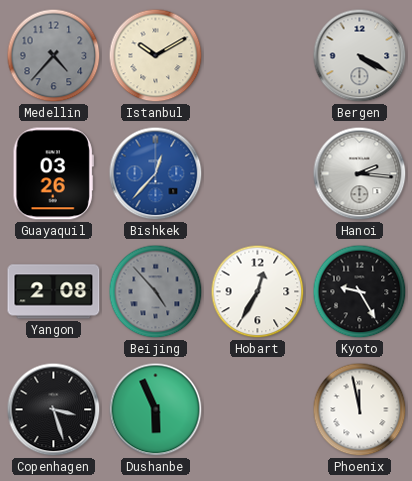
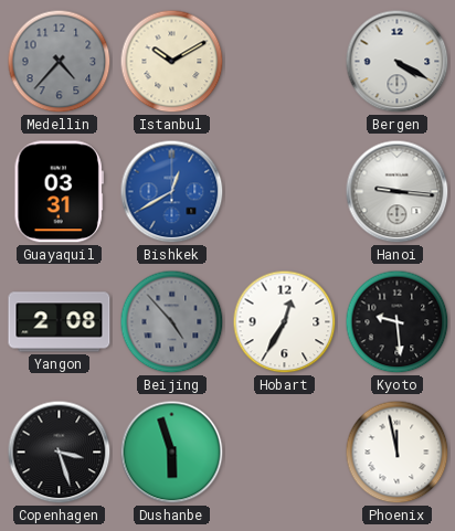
Guayaquil: 03:26 -> 03:31 (59, 192)
Bishkek: 12:37 -> 12:40 (172, 192)
Hanoi: 2:16 -> 9:16 (398, 192)
Kyoto: 9:25 -> 9:29 (398, 322)
Dushanbe: 5:56 -> 5:57 (172, 453)
